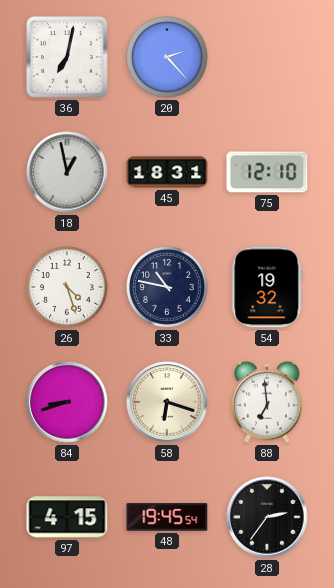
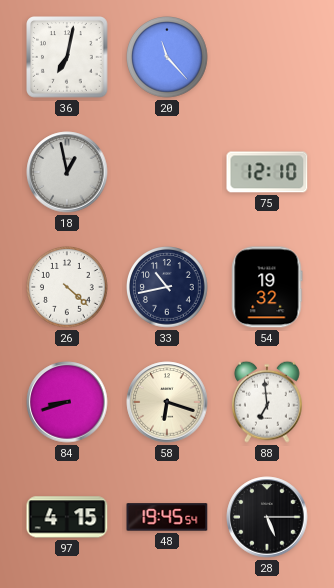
20: 2:23 -> 11:23 (168, 58)
45: 18:31 -> none (167, 172)
26: 4:27 -> 4:22 (68, 288)
33: 10:47 -> 10:43 (168, 288)
28: 2:36 -> 5:15 (267, 517)
